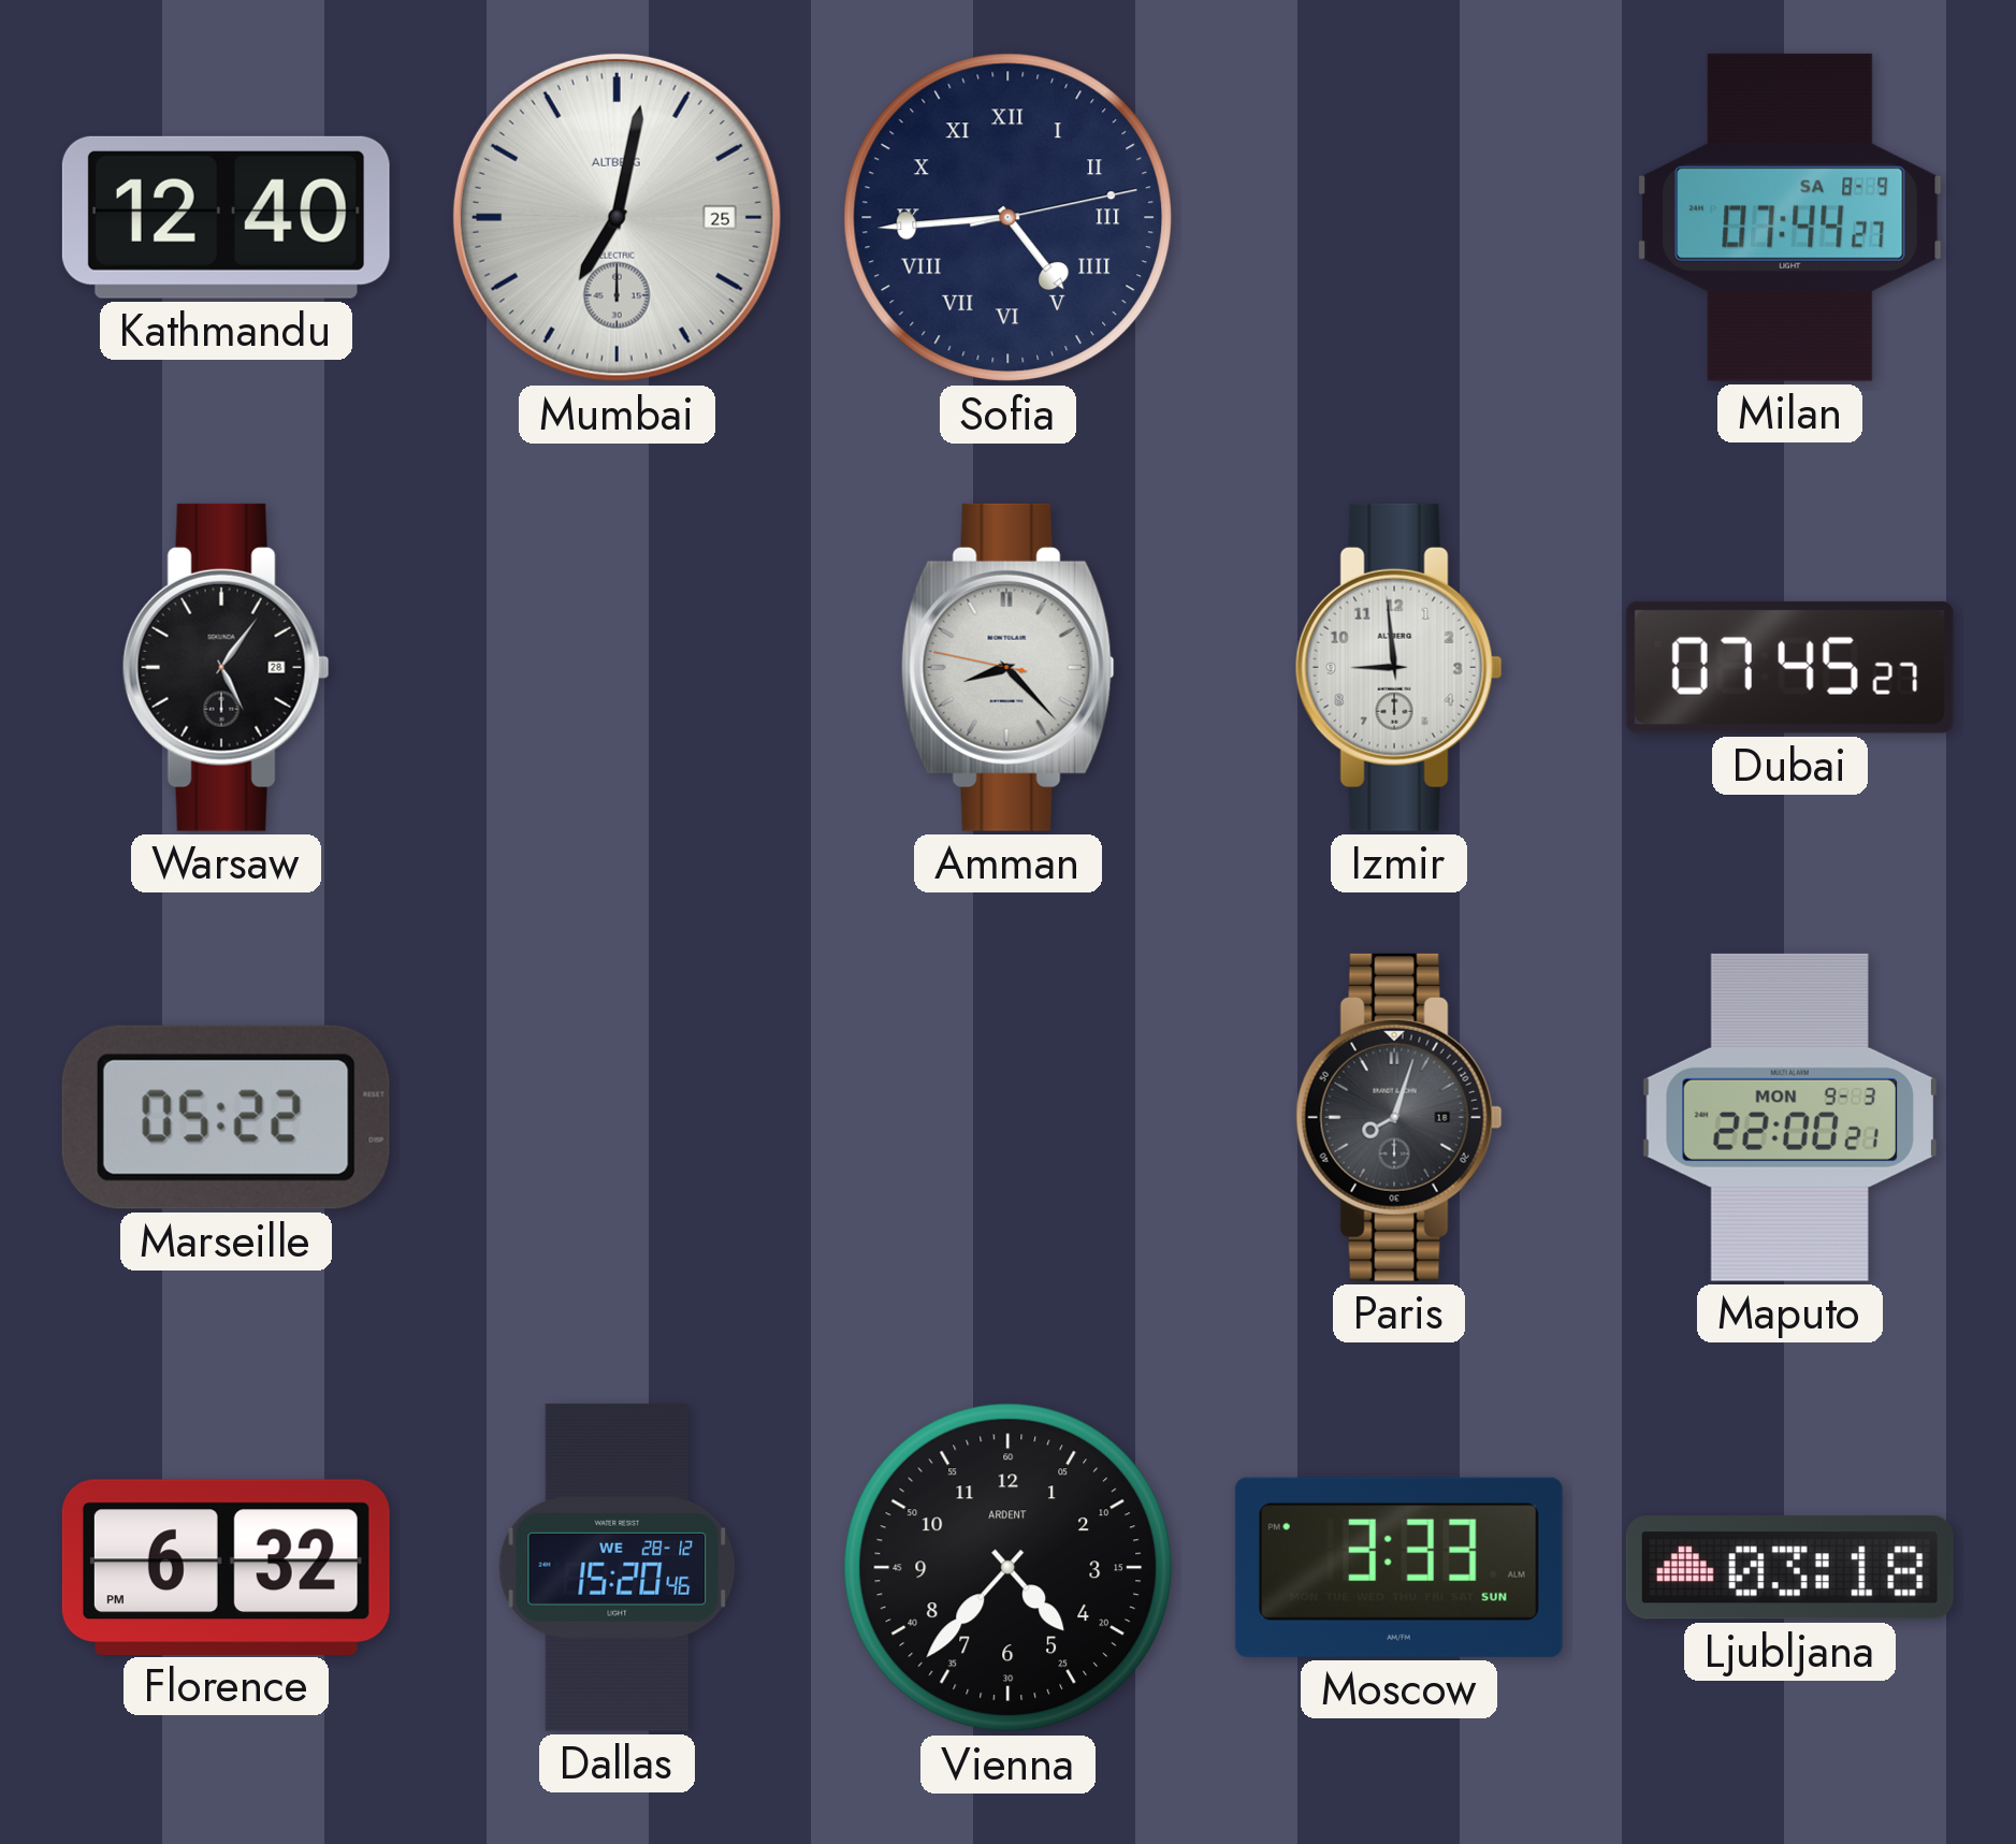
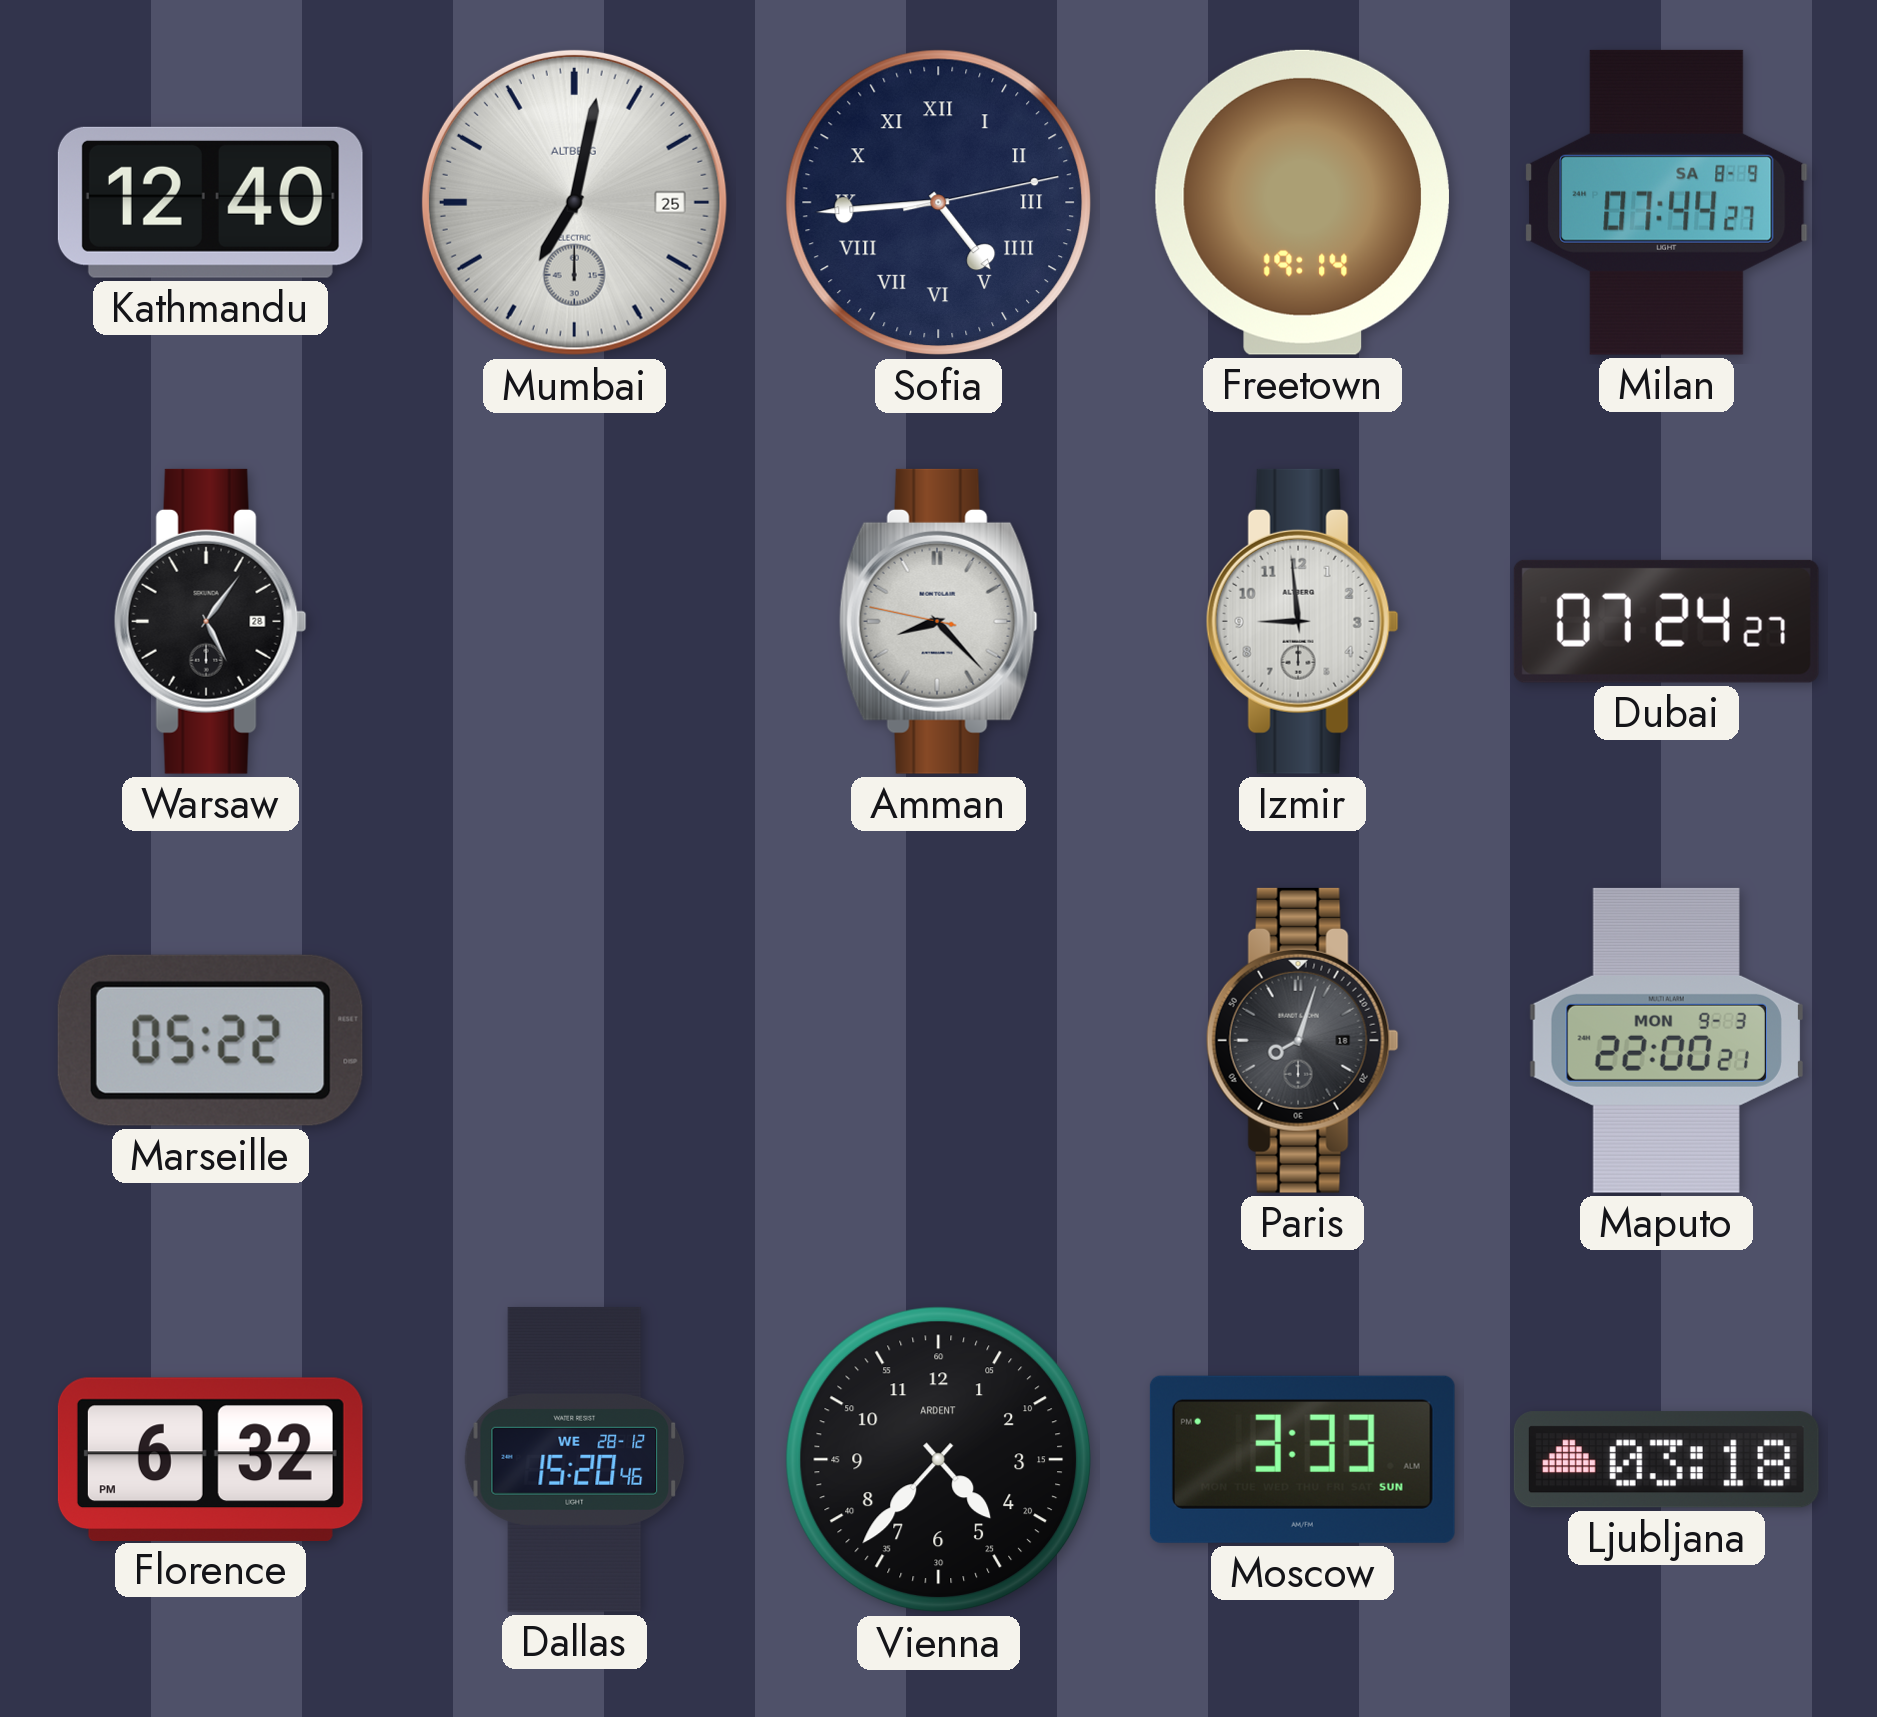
Freetown: none -> 19:14 (1302, 202)
Dubai: 07:45 -> 07:24 (1666, 621)
